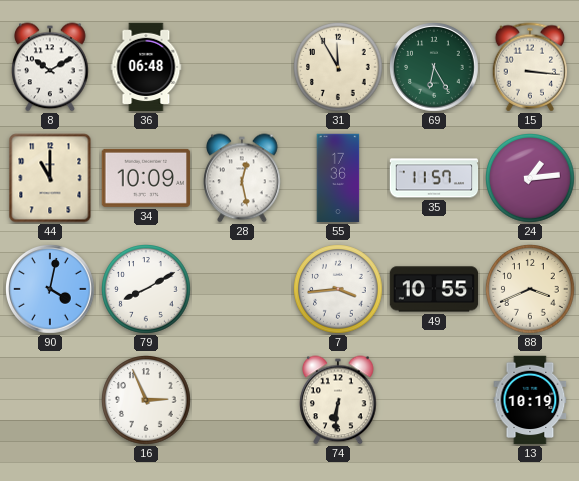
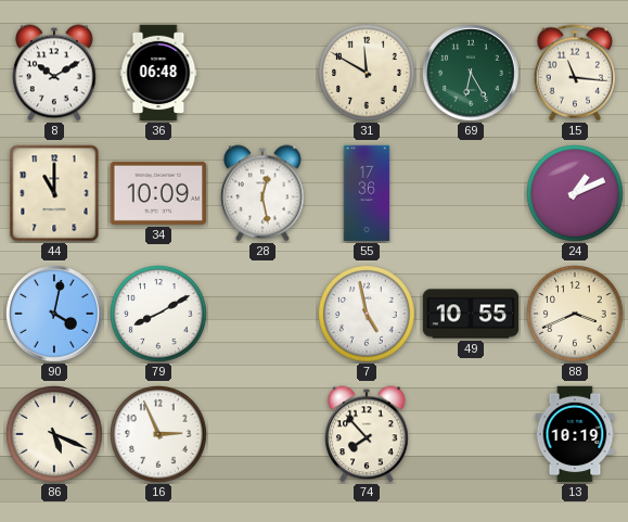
31: 11:55 -> 11:50 (367, 73)
15: 3:16 -> 11:16 (575, 73)
35: 11:57 -> none (434, 178)
24: 1:14 -> 1:11 (575, 193)
7: 3:44 -> 4:58 (367, 314)
86: none -> 5:19 (54, 434)
74: 6:31 -> 7:53 (367, 434)
